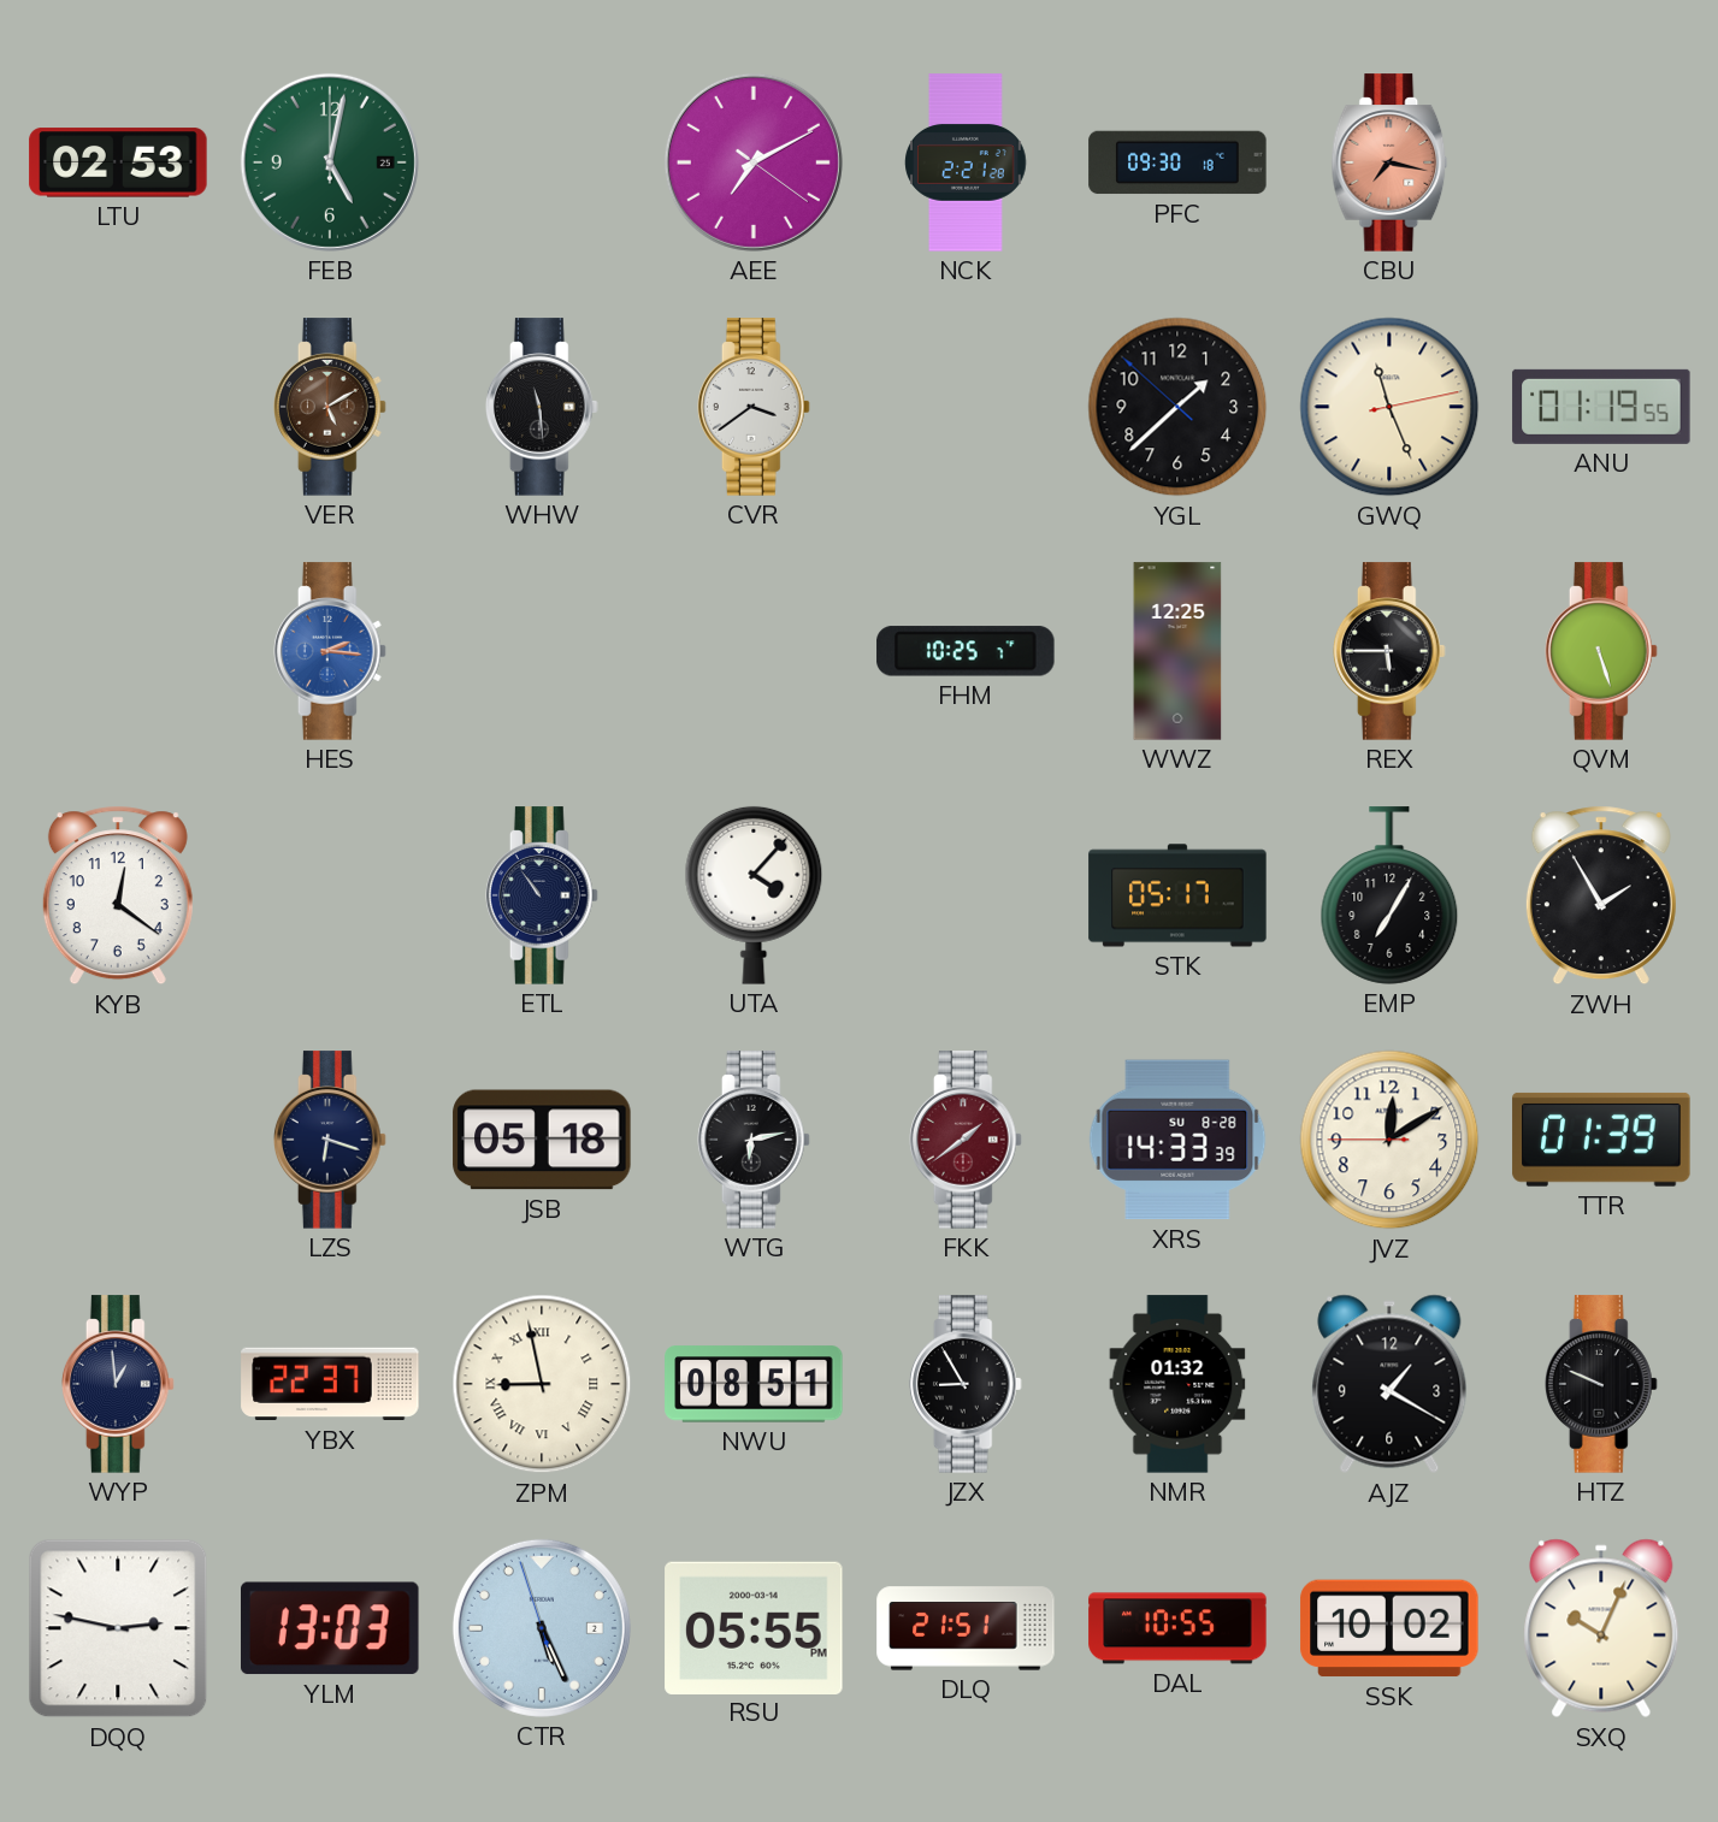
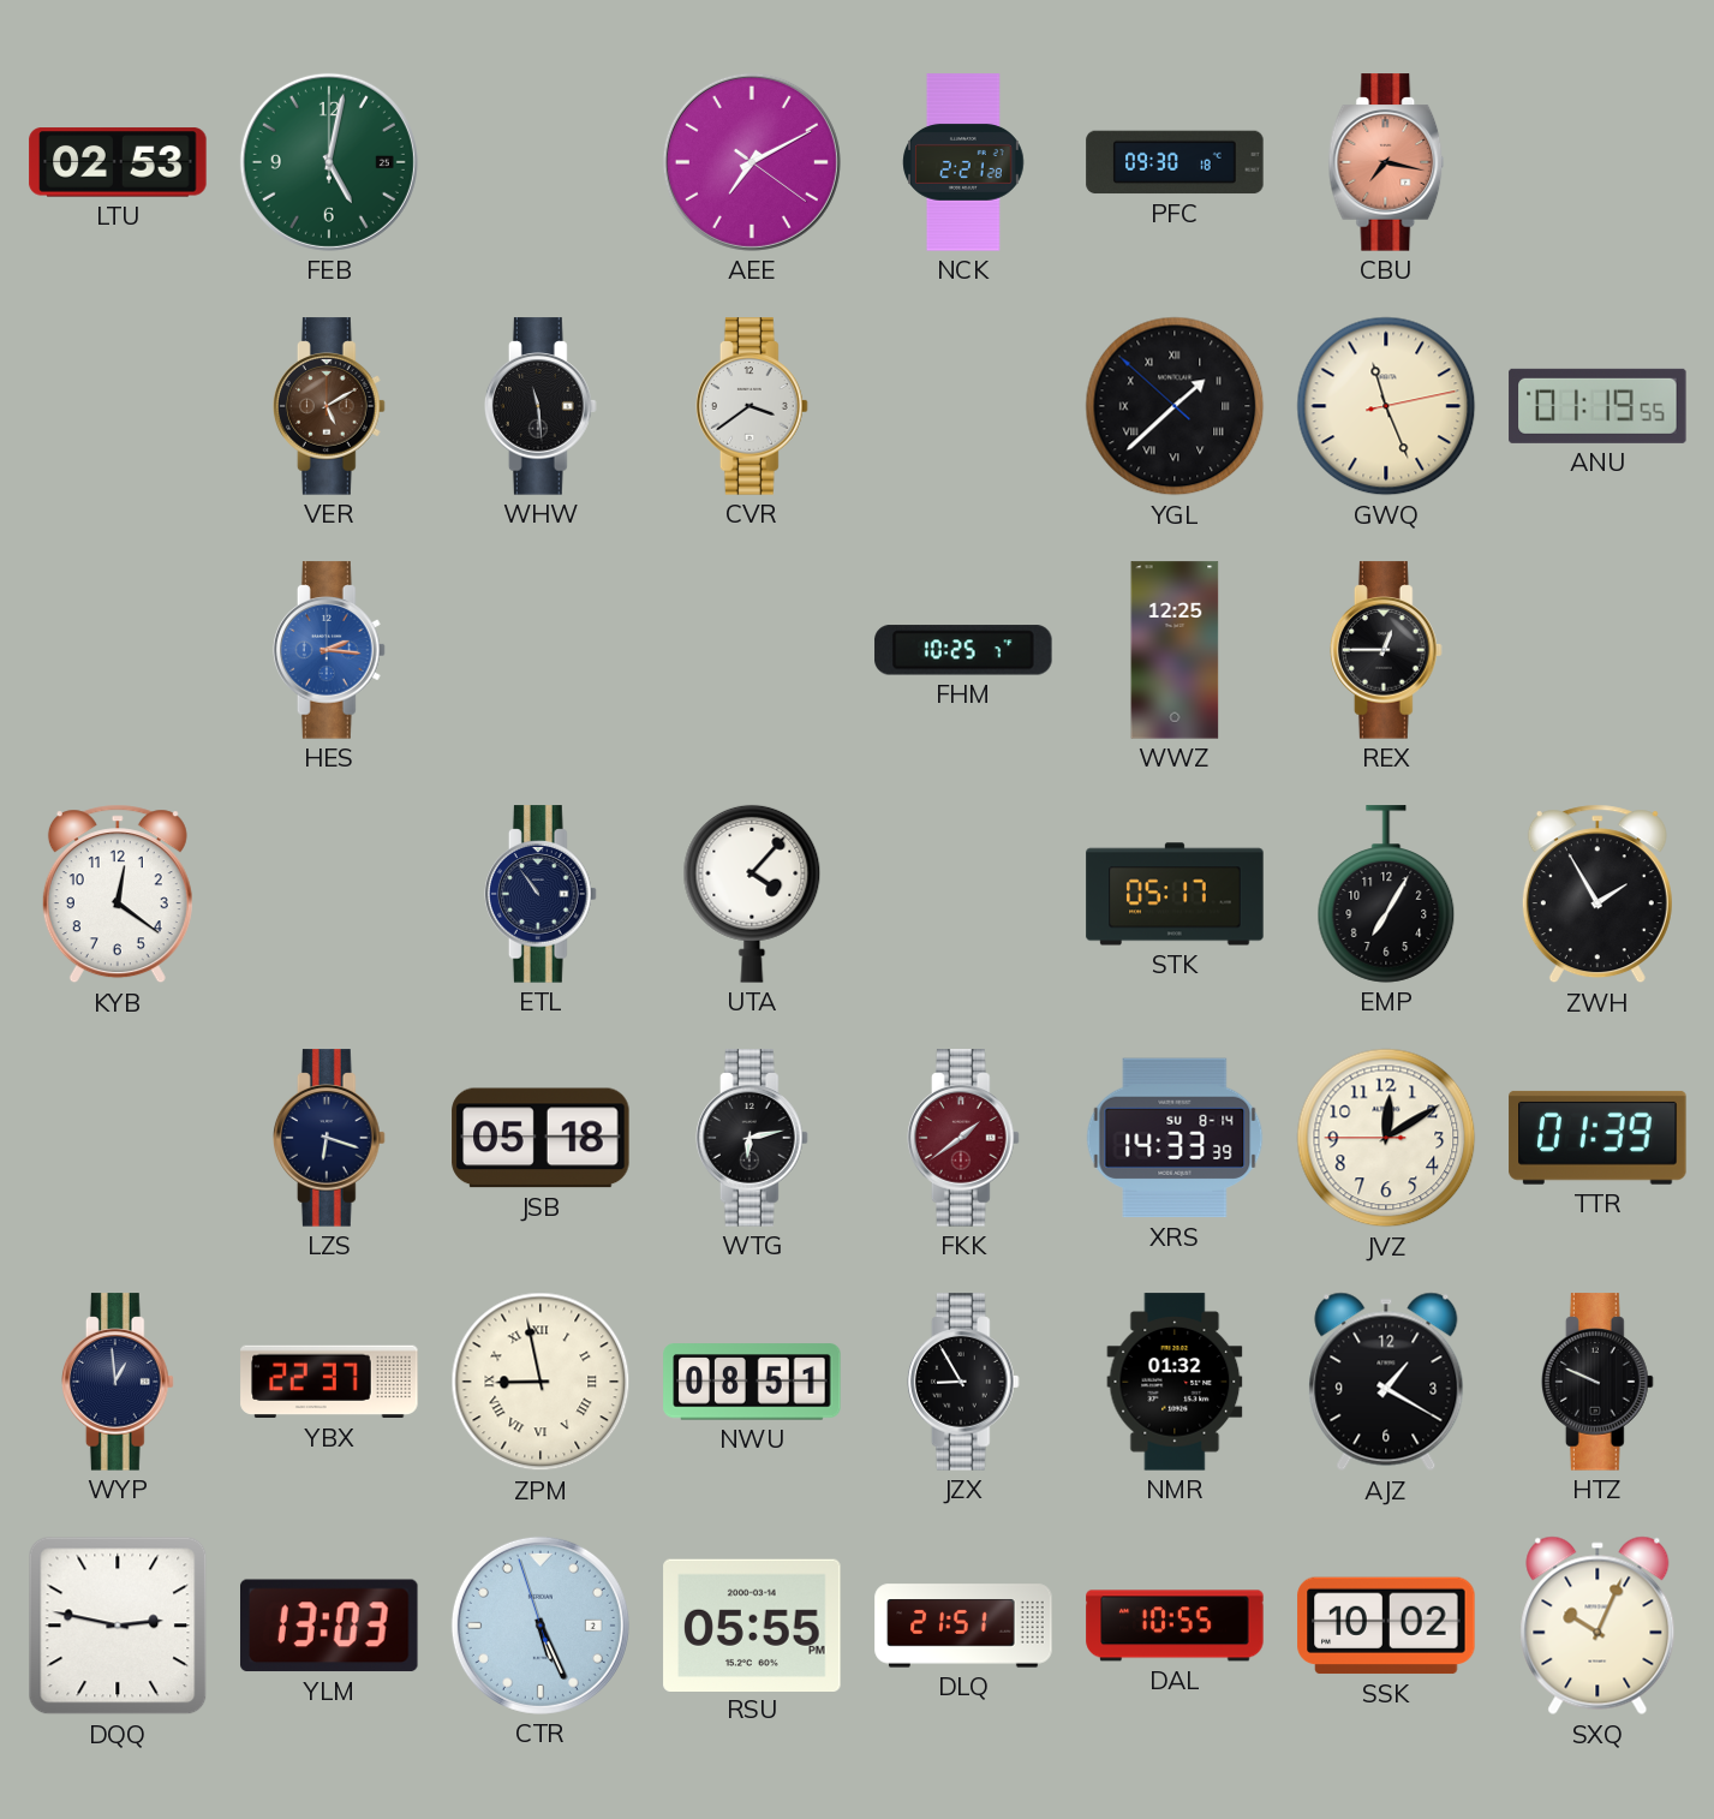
YGL numerals: Arabic -> Roman (1175, 406)
REX: 5:45 -> 12:45 (1387, 650)
QVM: 5:27 -> none (1602, 651)
XRS date: SU 8-28 -> SU 8-14 (1175, 1138)
